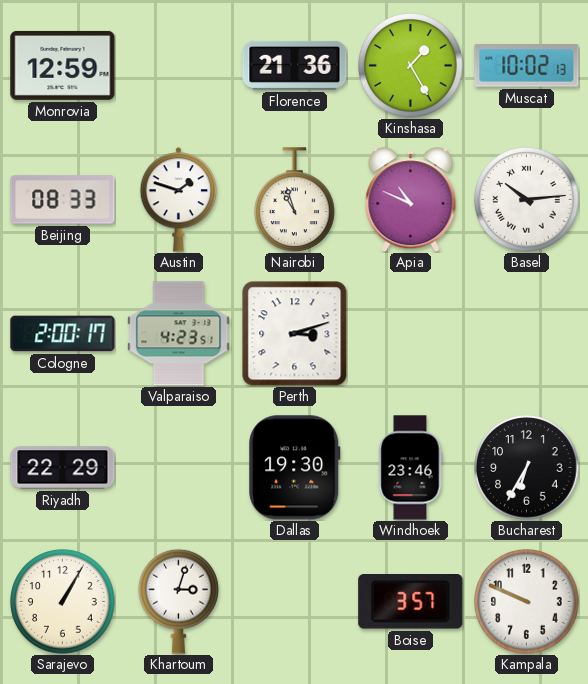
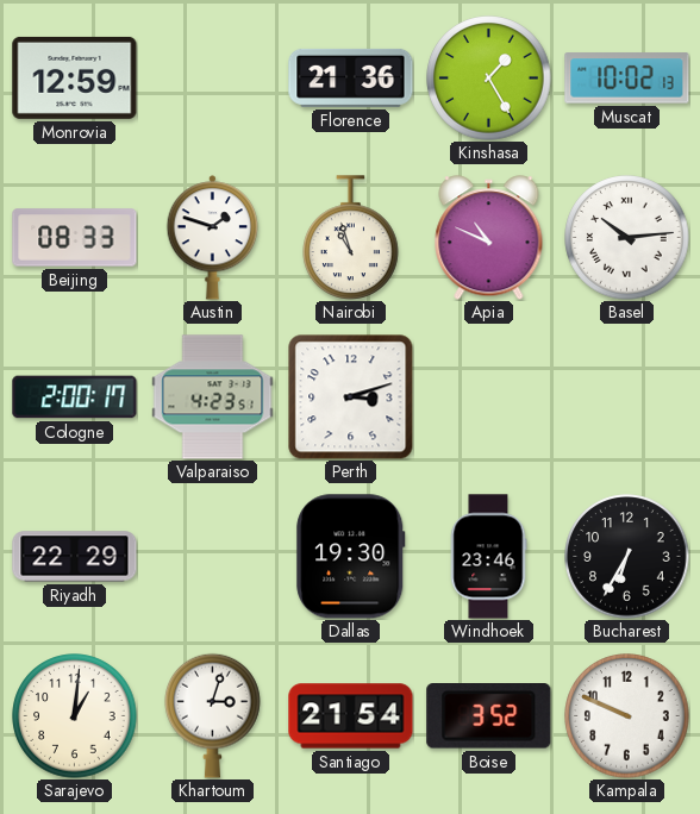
Sarajevo: 1:05 -> 1:01 (75, 716)
Santiago: none -> 21:54 (351, 716)
Boise: 3:57 -> 3:52 (489, 716)
